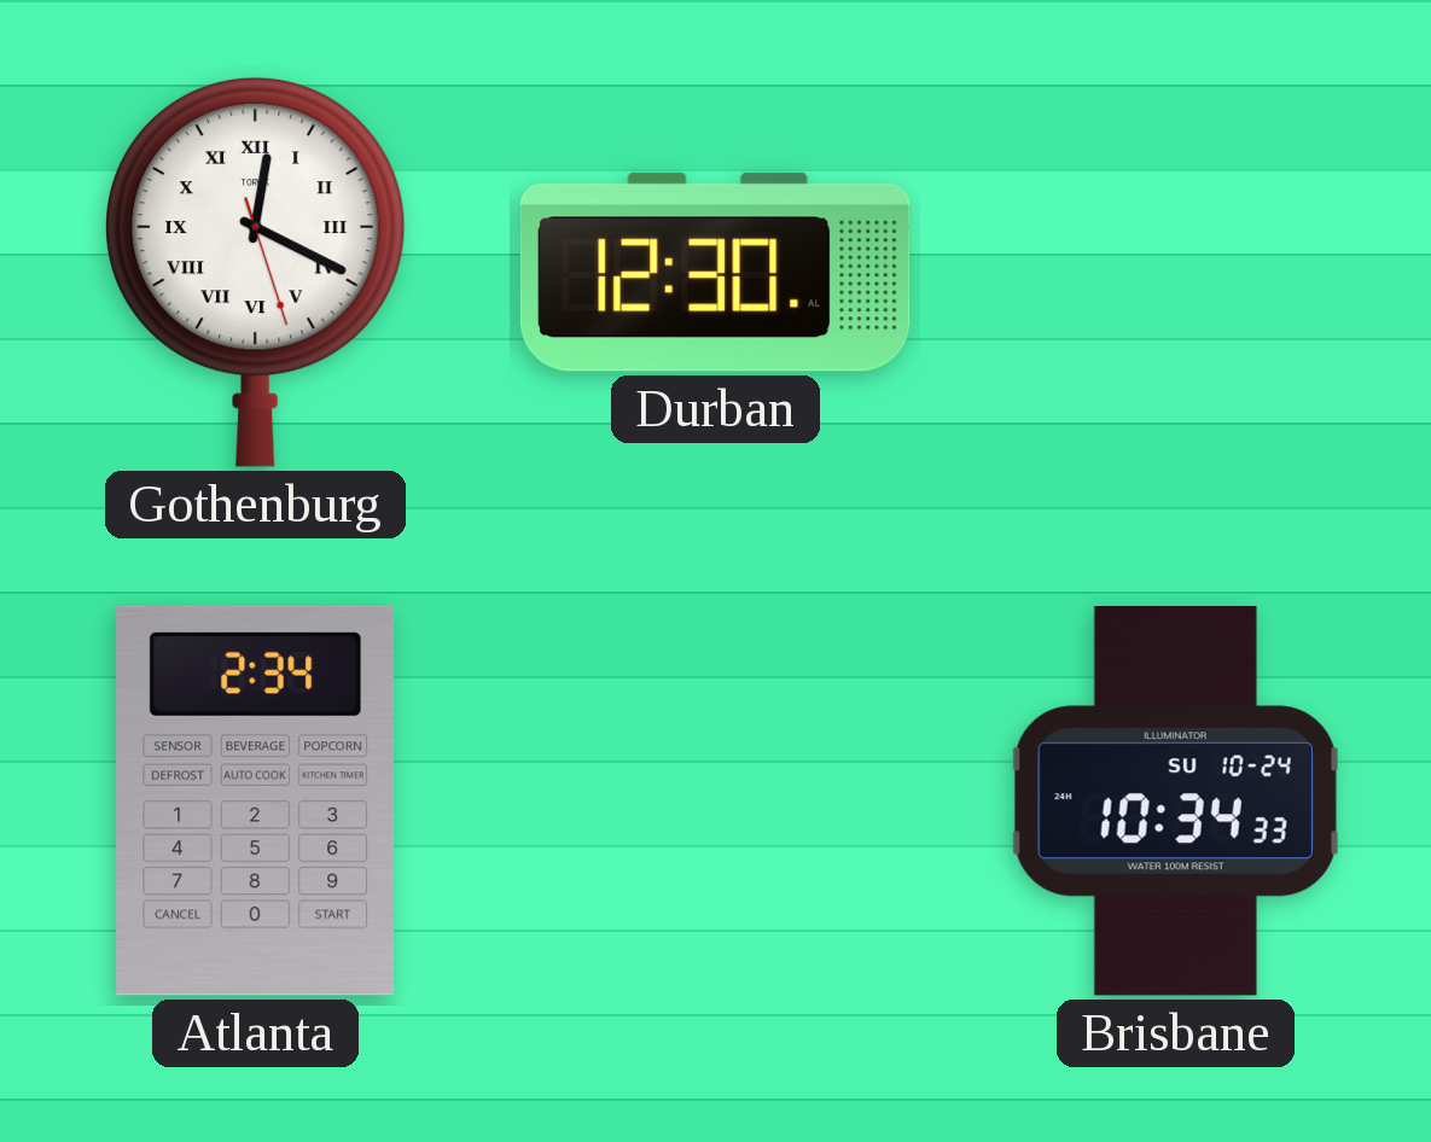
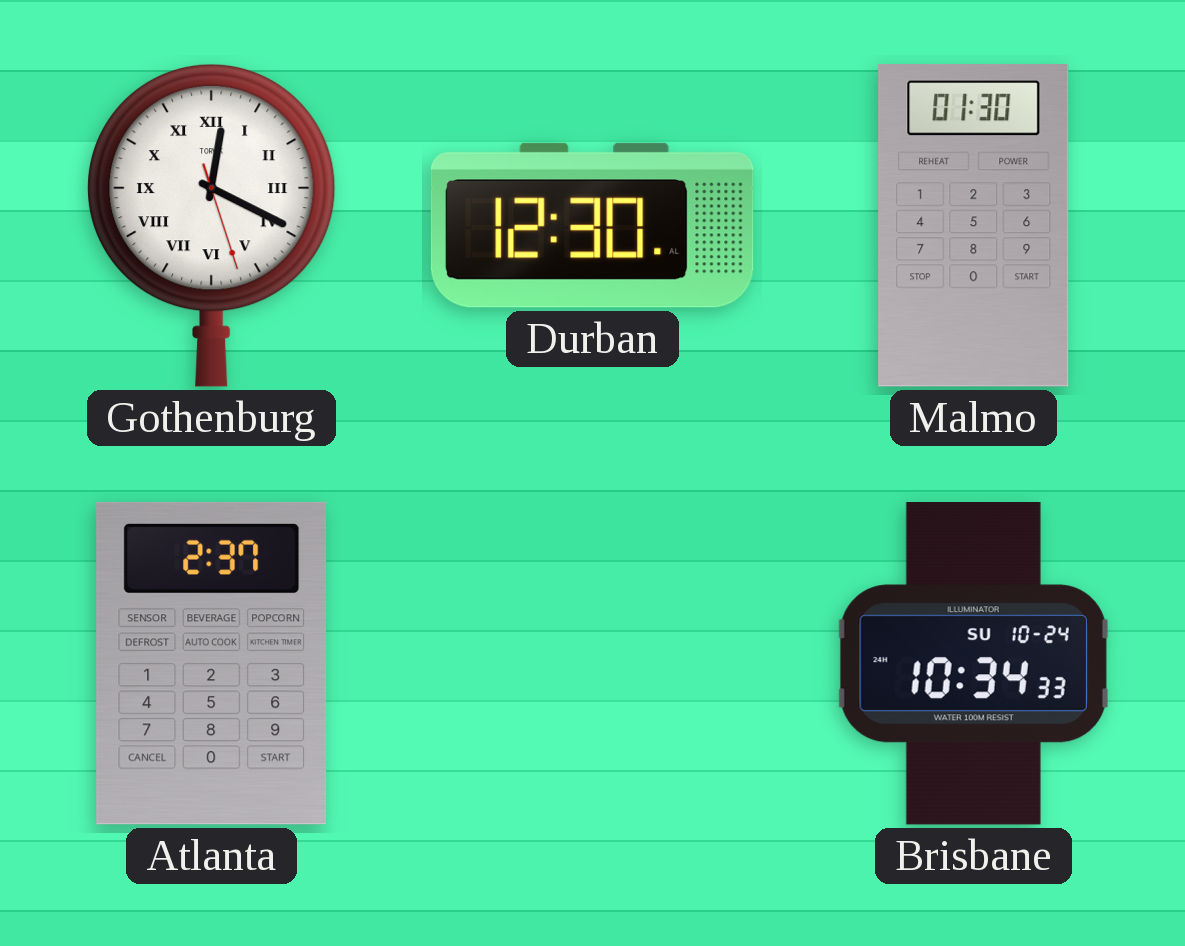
Malmo: none -> 01:30 (974, 226)
Atlanta: 2:34 -> 2:37 (212, 663)
